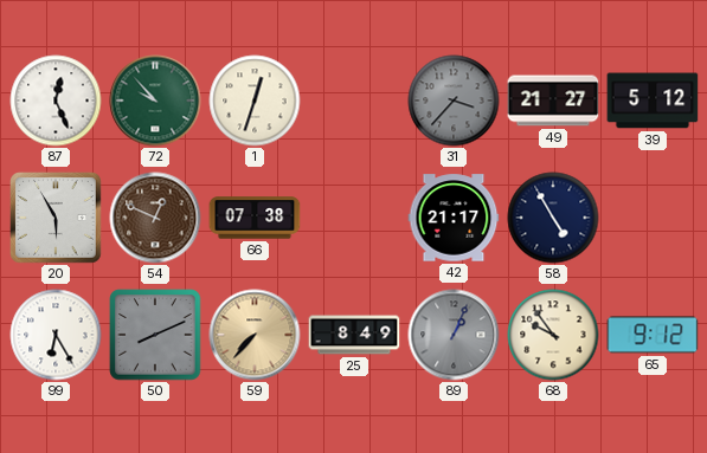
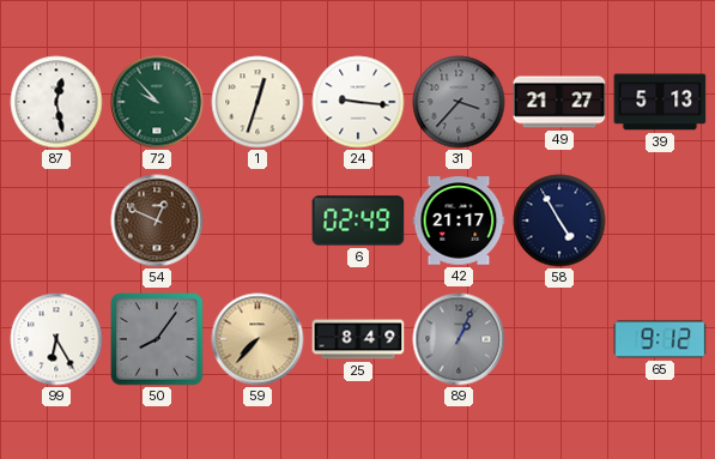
87: 12:26 -> 12:28 (56, 102)
24: none -> 9:16 (358, 102)
39: 5:12 -> 5:13 (660, 102)
20: 5:55 -> none (57, 219)
66: 07:38 -> none (255, 218)
6: none -> 02:49 (358, 221)
50: 8:11 -> 8:06 (157, 339)
68: 9:54 -> none (553, 335)
